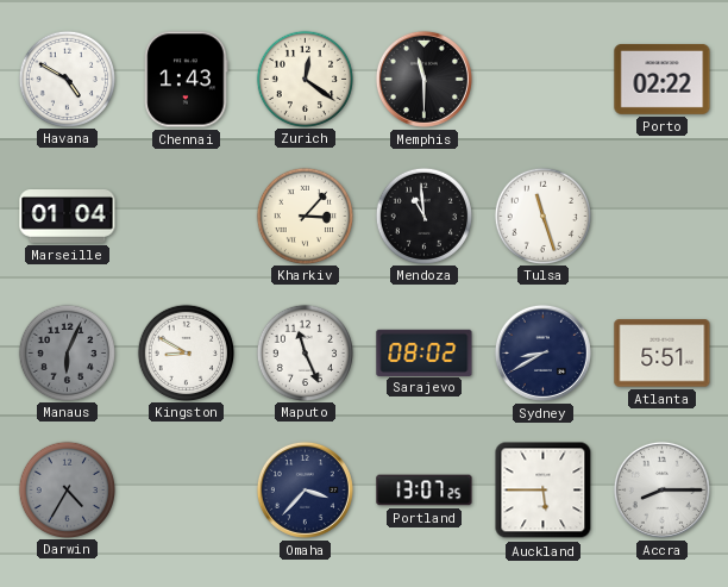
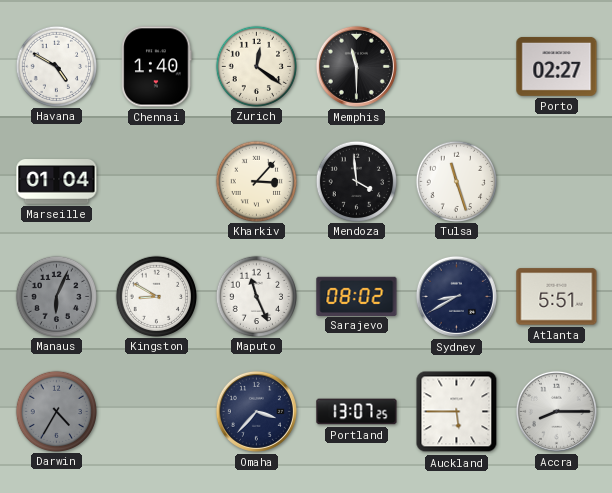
Chennai: 1:43 -> 1:40 (157, 67)
Porto: 02:22 -> 02:27 (557, 66)
Mendoza: 10:59 -> 3:59 (356, 181)
